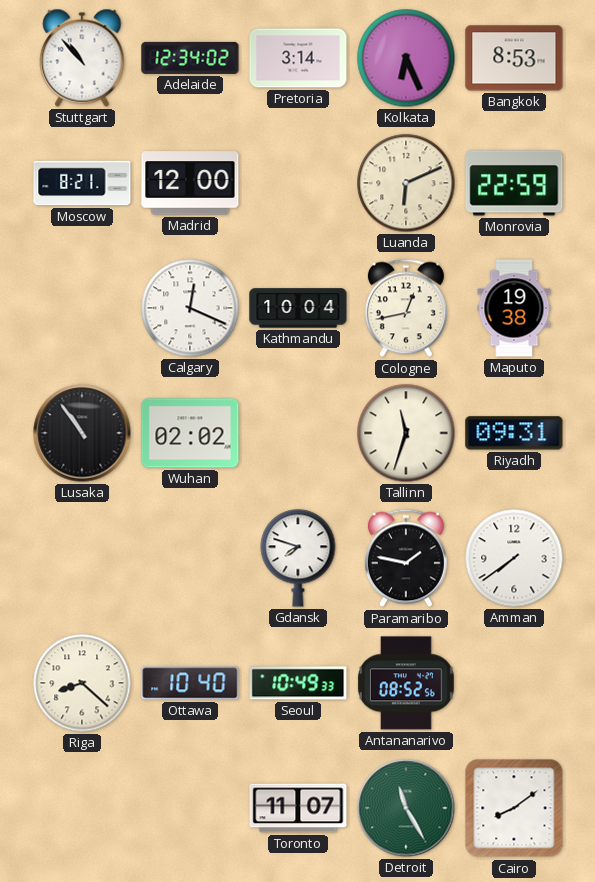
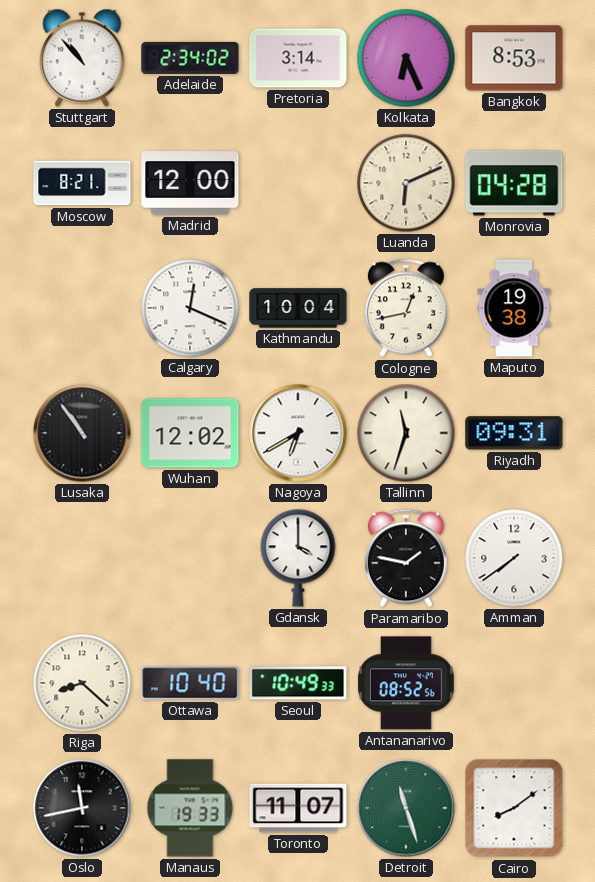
Adelaide: 12:34 -> 2:34 (190, 58)
Monrovia: 22:59 -> 04:28 (514, 183)
Wuhan: 02:02 -> 12:02 (190, 433)
Nagoya: none -> 6:40 (298, 433)
Gdansk: 7:48 -> 4:00 (298, 558)
Oslo: none -> 11:43 (82, 808)
Manaus: none -> 19:33 (190, 808)
Detroit: 11:25 -> 11:27 (406, 808)
